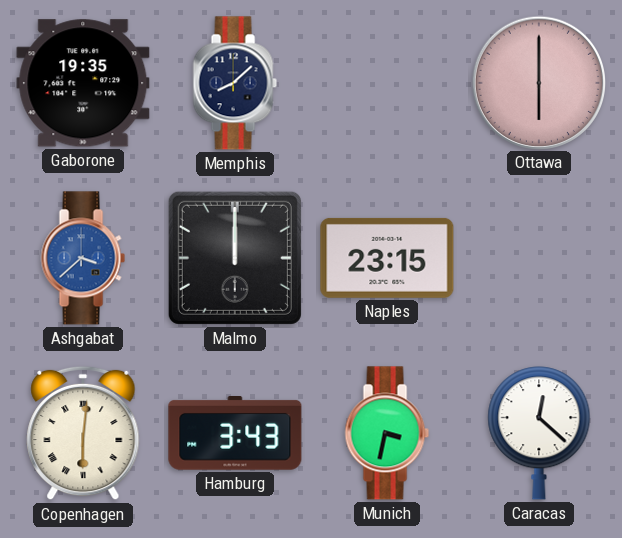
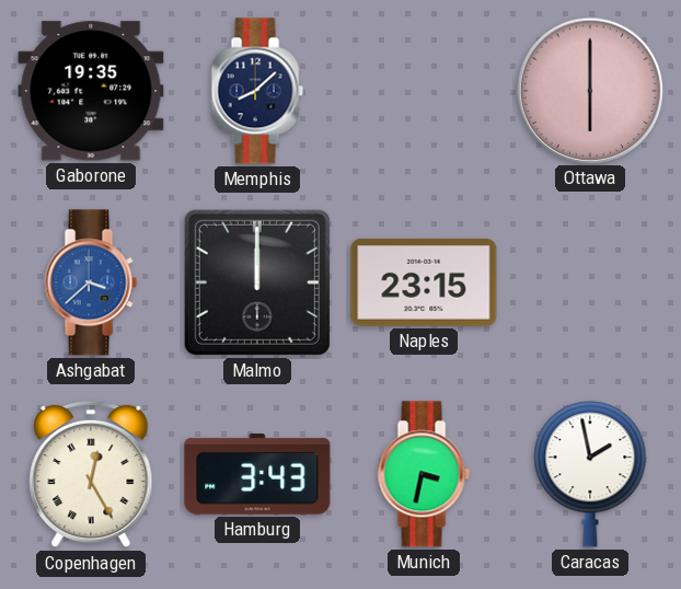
Copenhagen: 6:01 -> 12:25 (91, 474)
Caracas: 12:22 -> 1:58 (590, 474)
